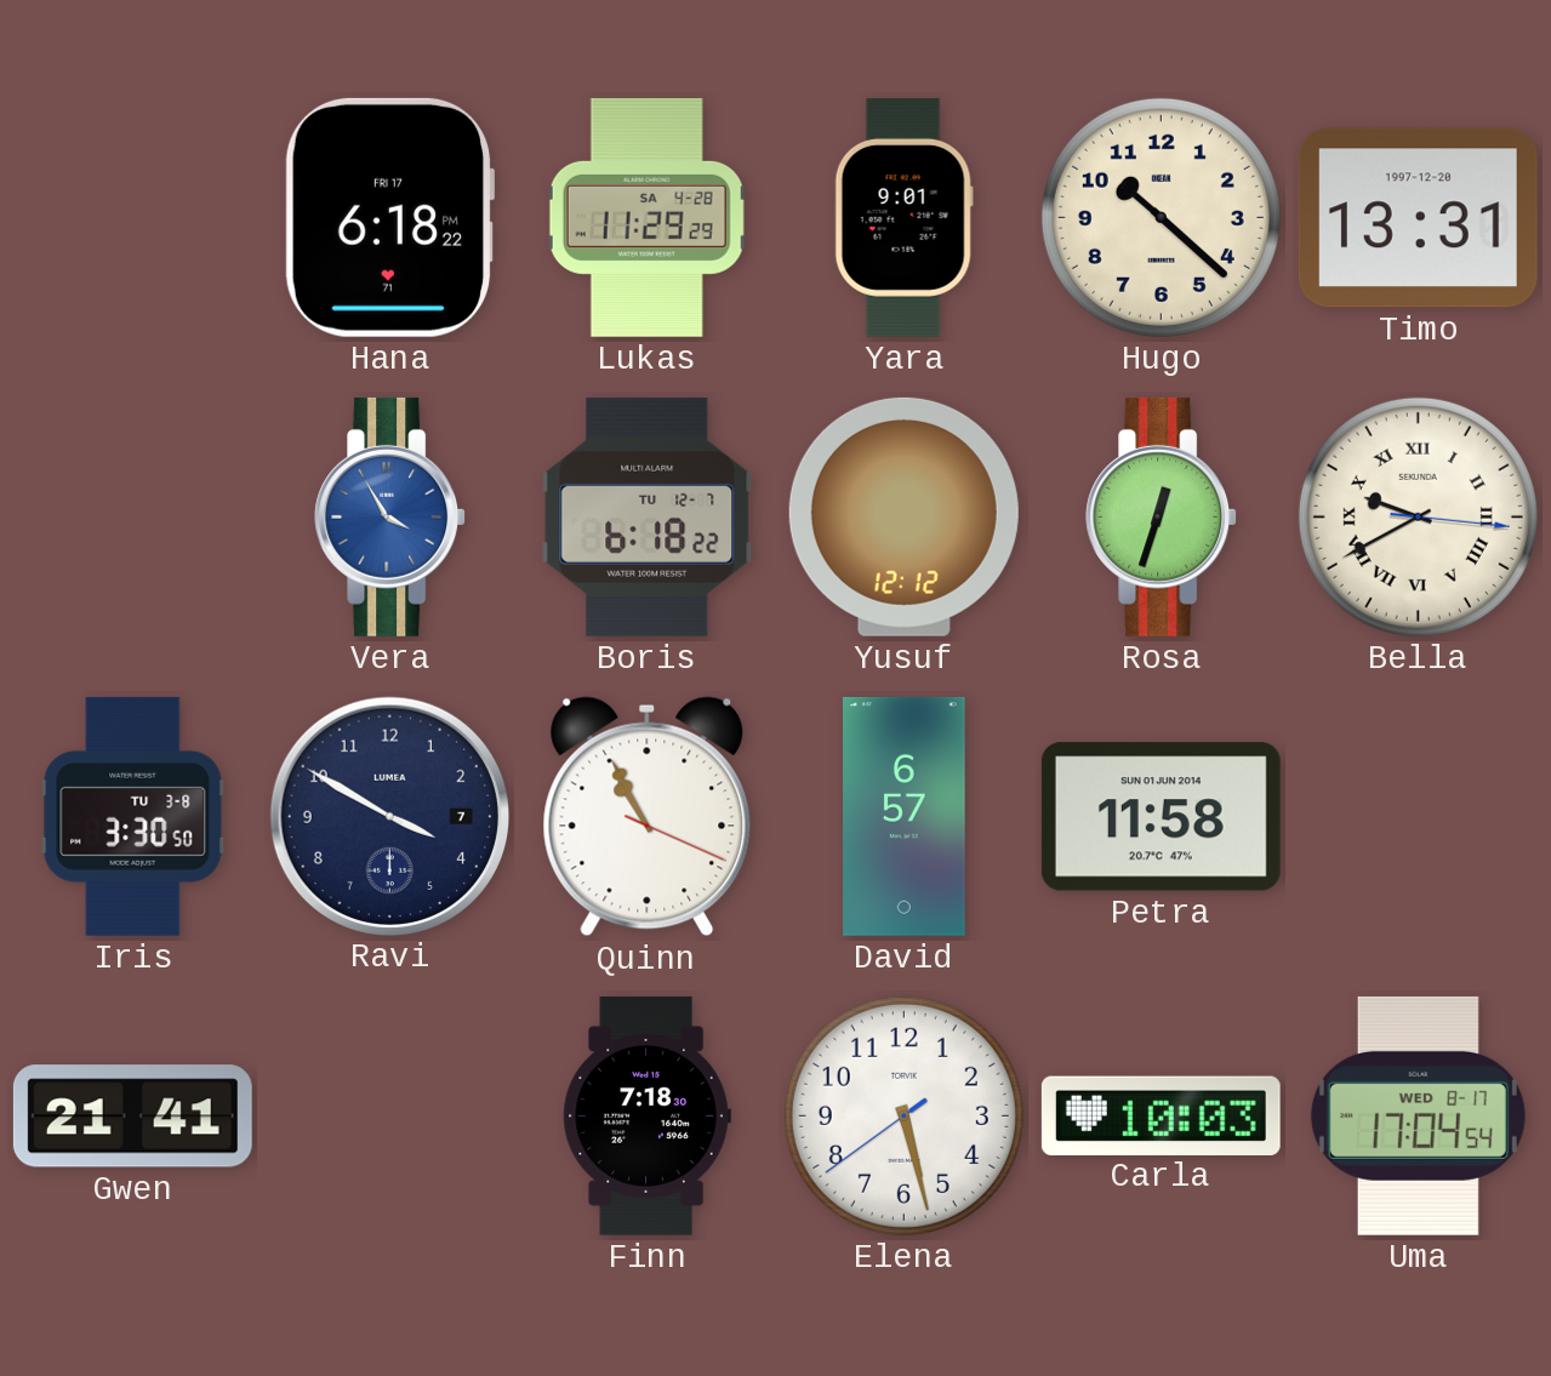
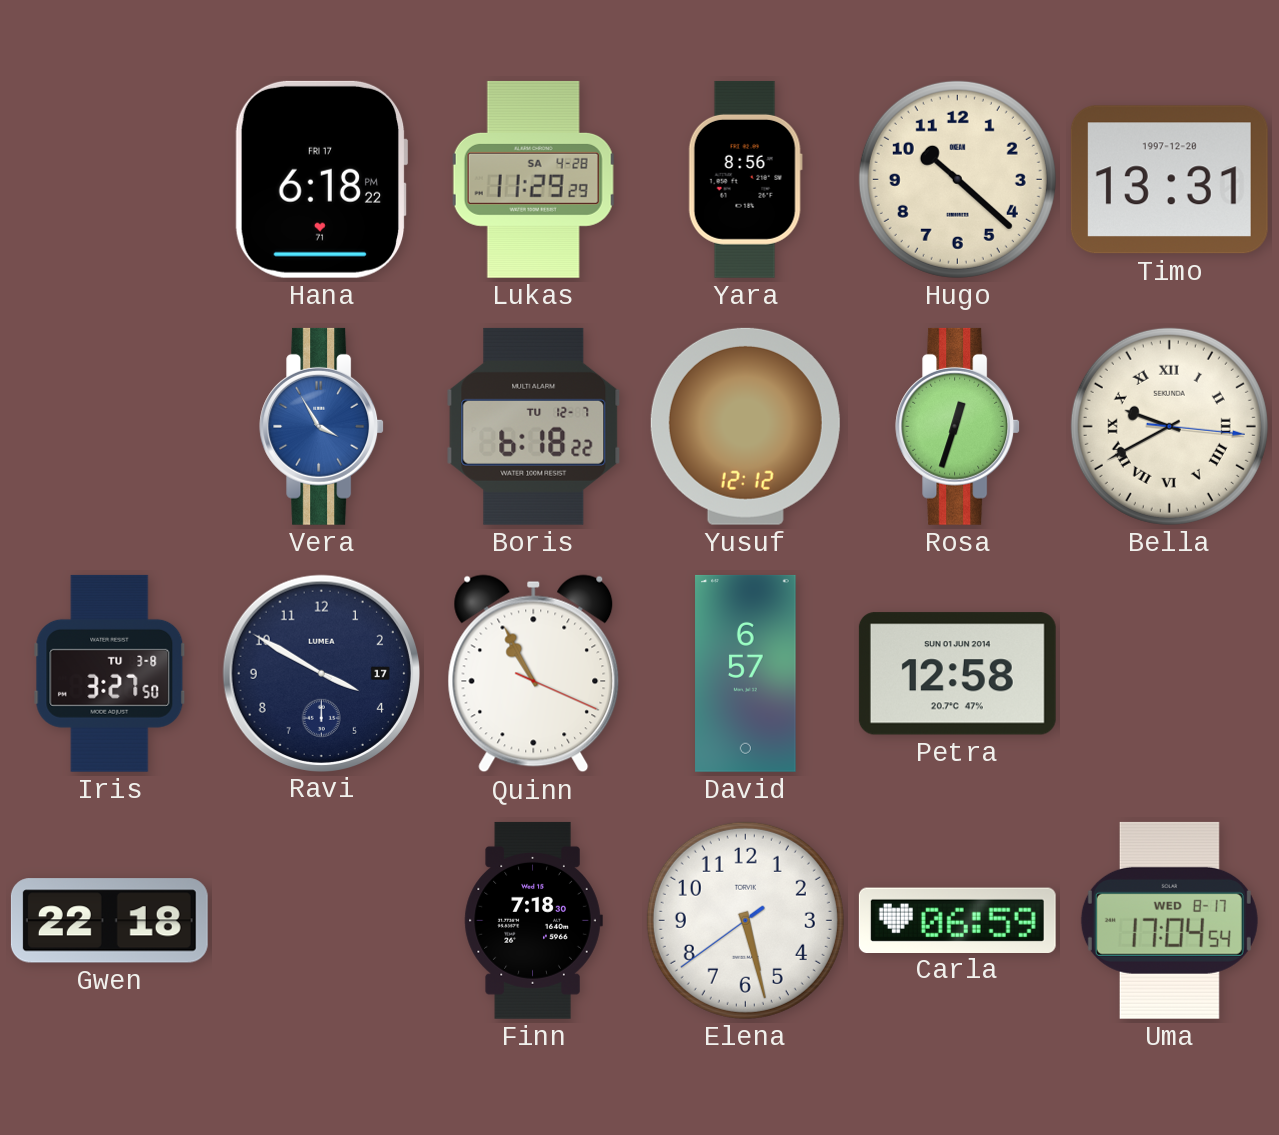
Yara: 9:01 -> 8:56 (745, 179)
Iris: 3:30 -> 3:27 (110, 673)
Ravi date: 7 -> 17 (321, 673)
Petra: 11:58 -> 12:58 (957, 674)
Gwen: 21:41 -> 22:18 (109, 921)
Carla: 10:03 -> 06:59 (957, 920)
